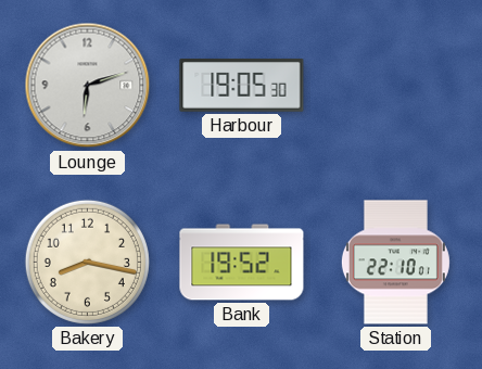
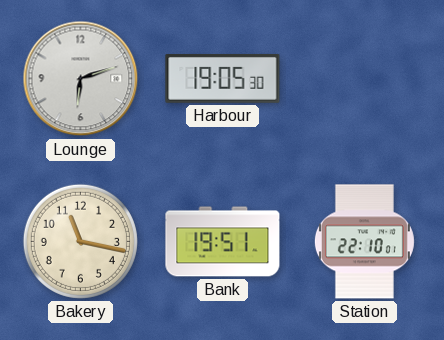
Bakery: 8:17 -> 11:17 (80, 241)
Bank: 19:52 -> 19:51 (223, 242)
